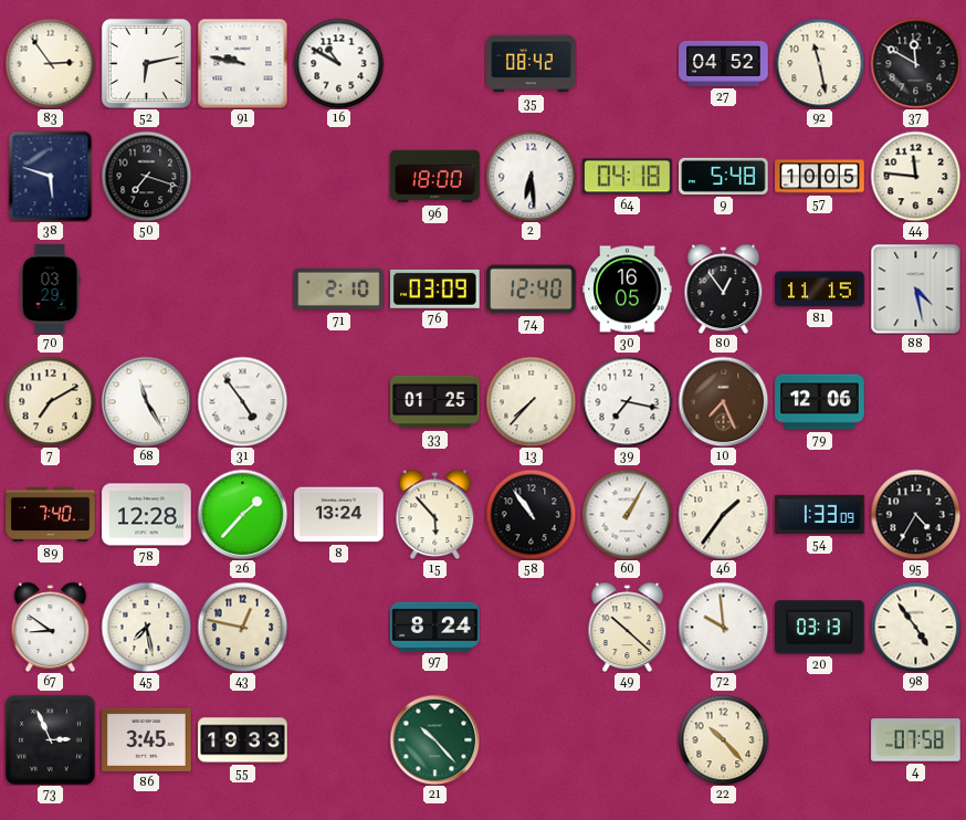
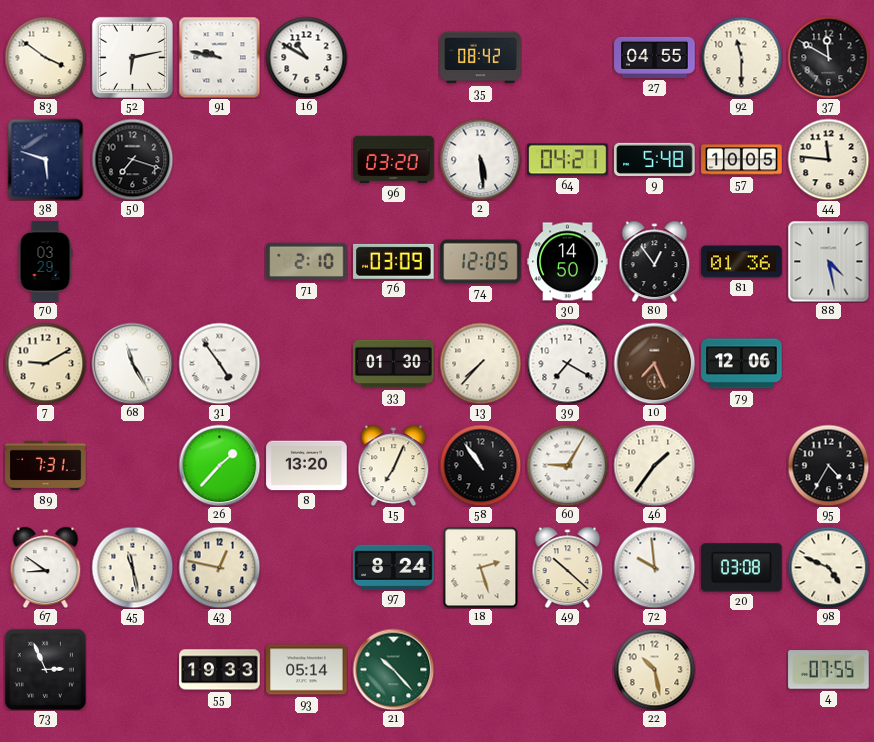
83: 2:54 -> 3:51 (45, 57)
27: 04:52 -> 04:55 (655, 57)
92: 11:28 -> 11:30 (741, 57)
96: 18:00 -> 03:20 (394, 160)
2: 6:29 -> 5:29 (480, 159)
64: 04:18 -> 04:21 (568, 160)
74: 12:40 -> 12:05 (481, 262)
30: 16:05 -> 14:50 (568, 262)
81: 11:15 -> 01:36 (742, 262)
7: 7:10 -> 9:10 (45, 363)
33: 01:25 -> 01:30 (394, 364)
39: 7:17 -> 7:20 (567, 363)
89: 7:40 -> 7:31 (46, 466)
78: 12:28 -> none (147, 515)
8: 13:24 -> 13:20 (307, 466)
15: 5:53 -> 7:04 (394, 465)
60: 1:05 -> 9:05 (567, 465)
54: 1:33 -> none (820, 514)
45: 7:28 -> 11:28 (132, 567)
18: none -> 2:27 (481, 567)
20: 03:13 -> 03:08 (742, 568)
98: 4:54 -> 4:49 (828, 567)
86: 3:45 -> none (147, 739)
93: none -> 05:14 (307, 670)
22: 10:23 -> 10:28 (654, 669)
4: 07:58 -> 07:55 (829, 670)
